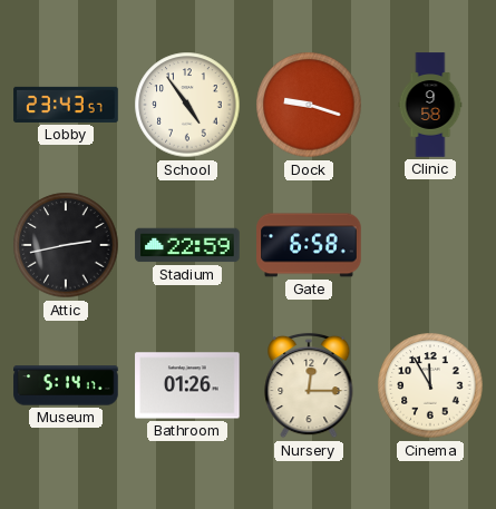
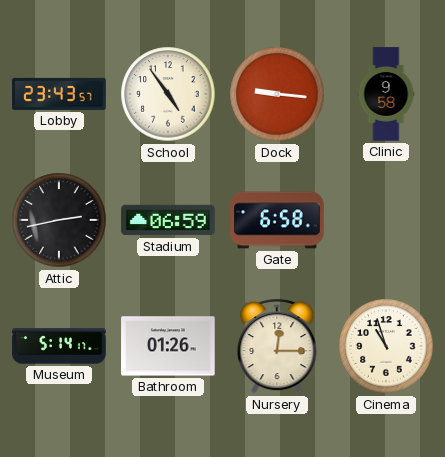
Dock: 9:18 -> 9:16 (277, 94)
Stadium: 22:59 -> 06:59 (168, 220)
Cinema: 11:55 -> 10:57 (386, 346)
